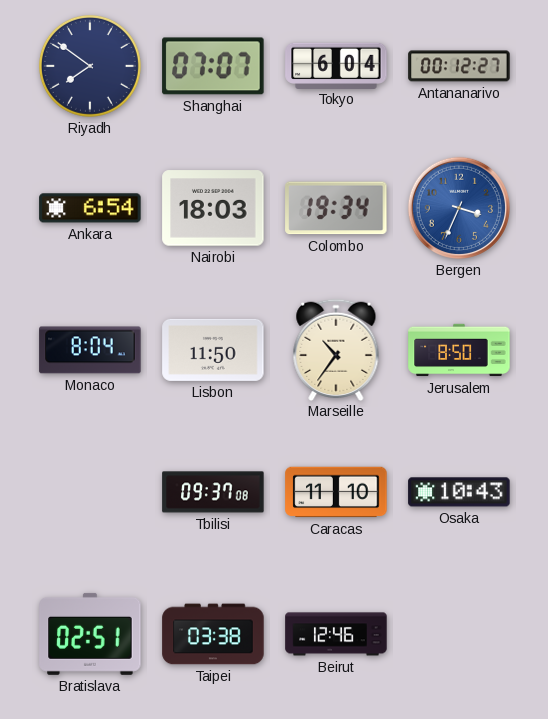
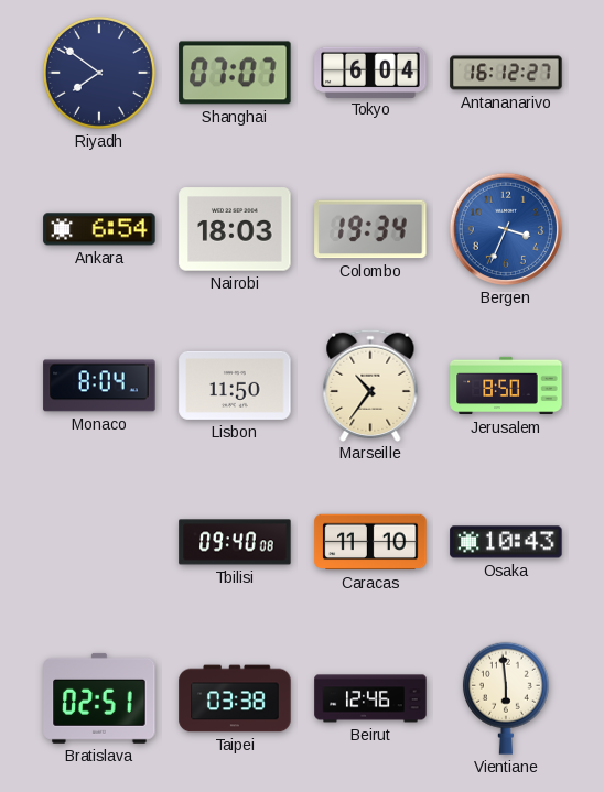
Antananarivo: 00:12 -> 16:12 (506, 73)
Tbilisi: 09:37 -> 09:40 (235, 542)
Vientiane: none -> 5:59 (506, 698)
